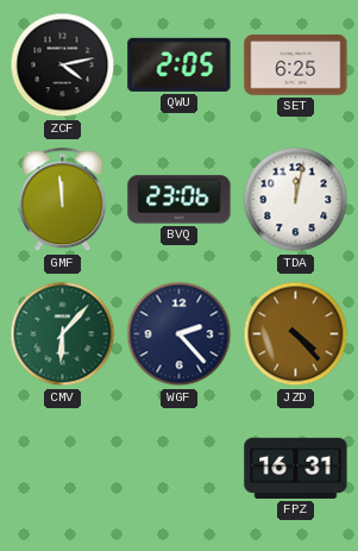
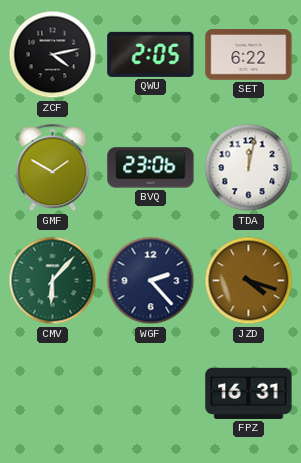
SET: 6:25 -> 6:22 (249, 55)
GMF: 11:59 -> 1:50 (53, 168)
JZD: 4:23 -> 4:18 (249, 281)
